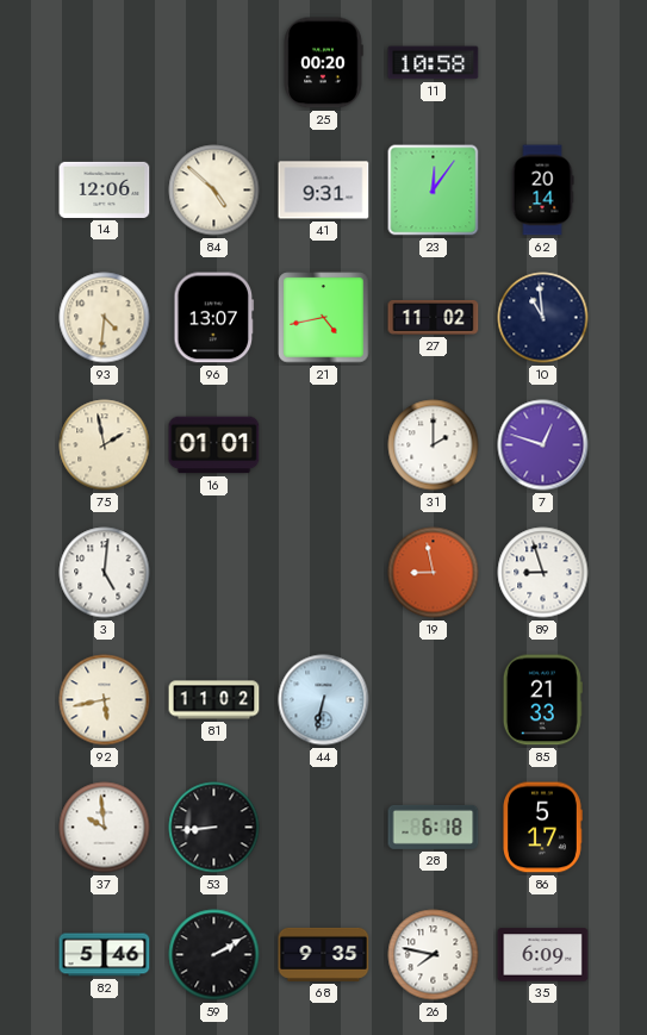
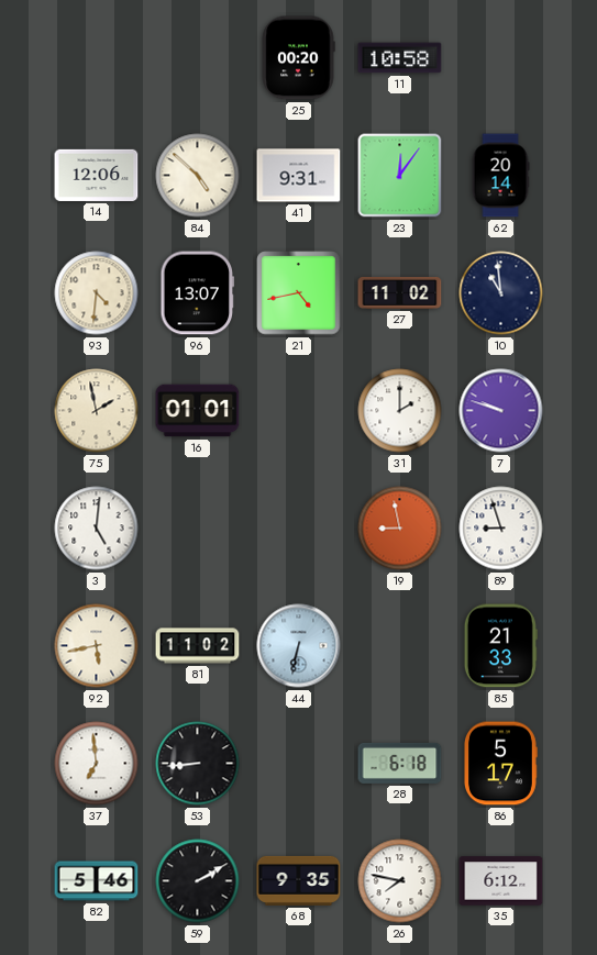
7: 12:48 -> 9:48 (501, 411)
37: 9:59 -> 6:59 (97, 764)
35: 6:09 -> 6:12 (501, 881)
